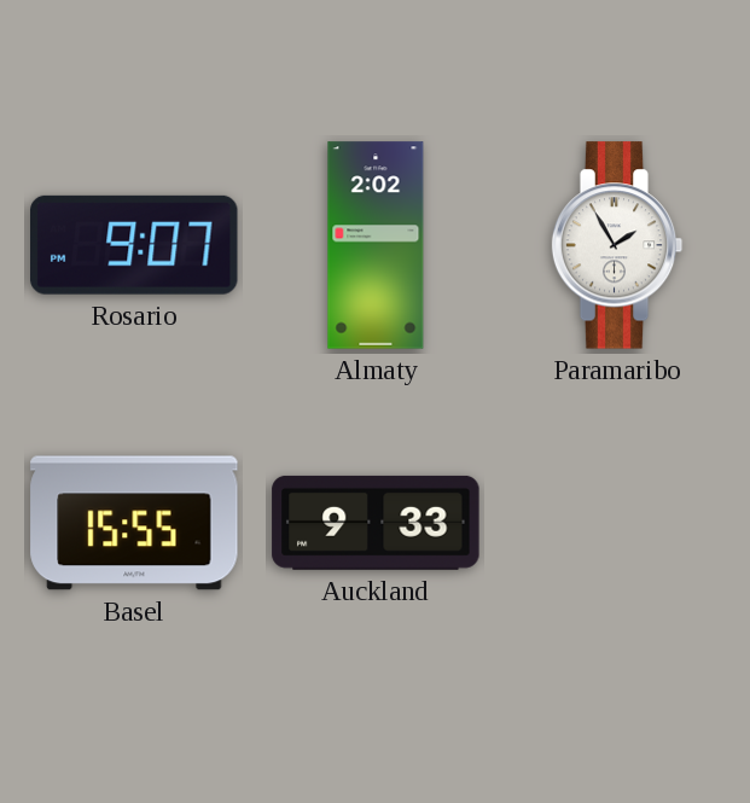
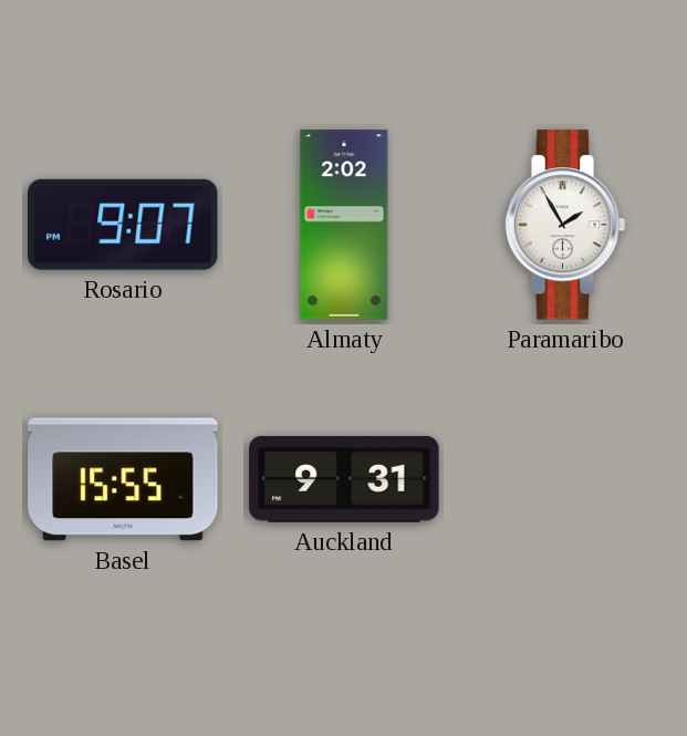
Auckland: 9:33 -> 9:31 (344, 479)
